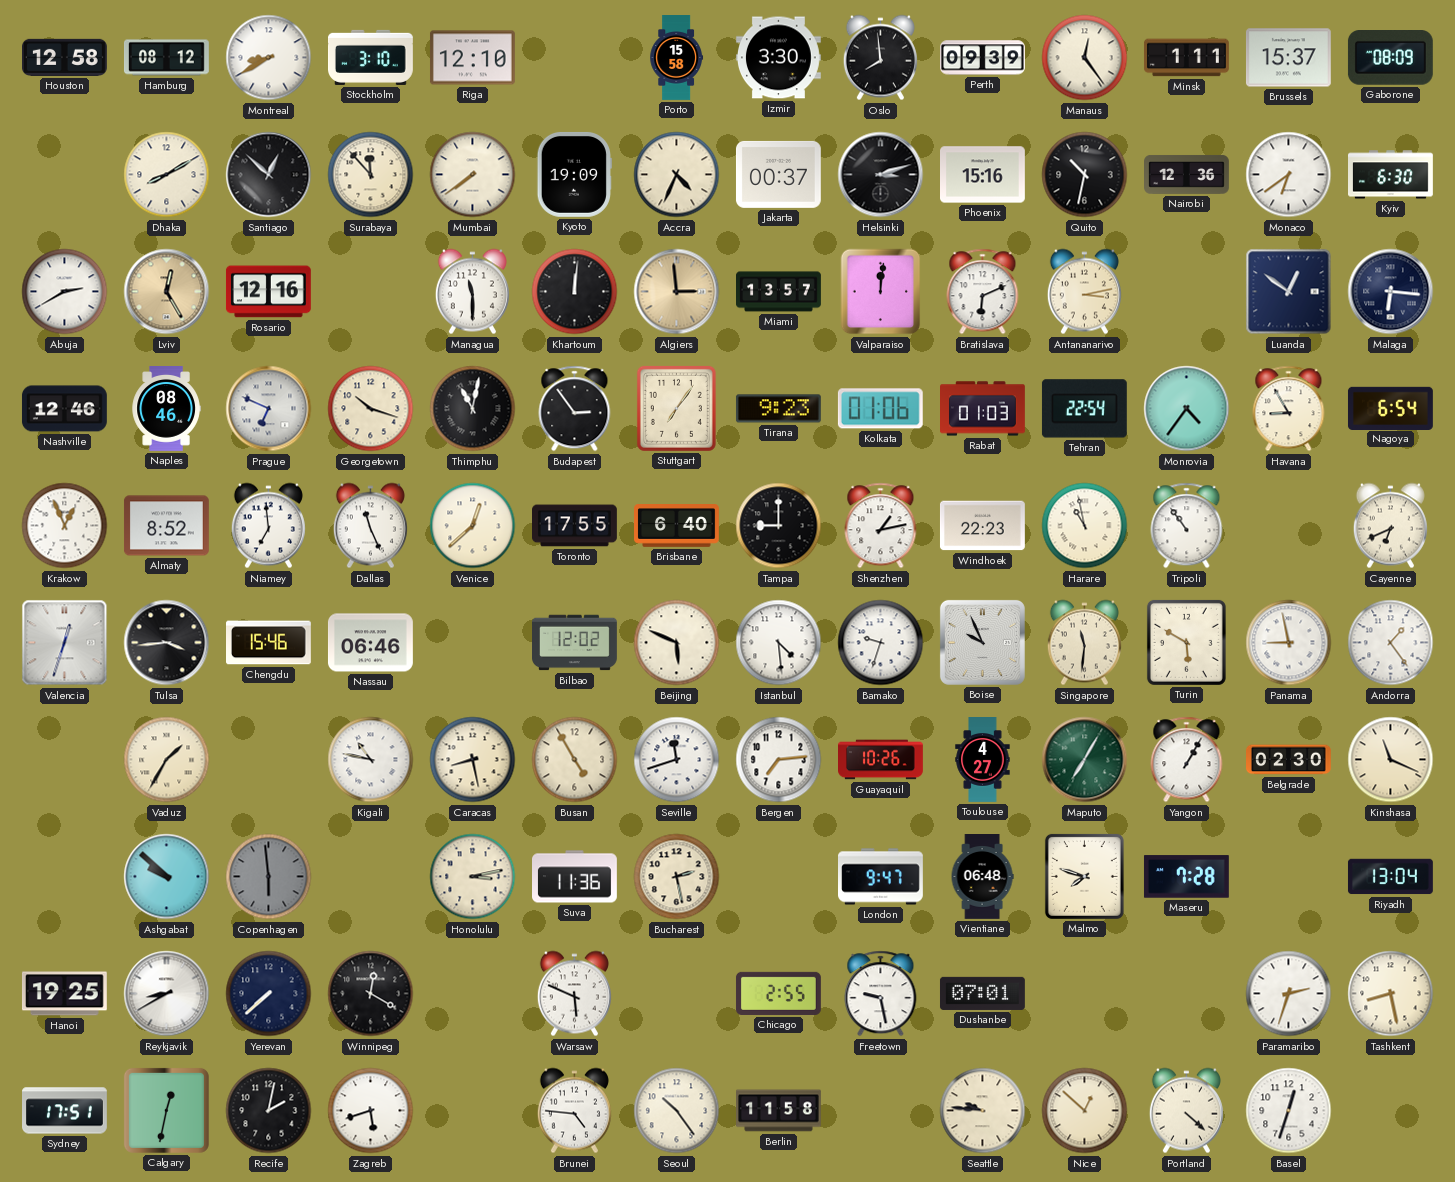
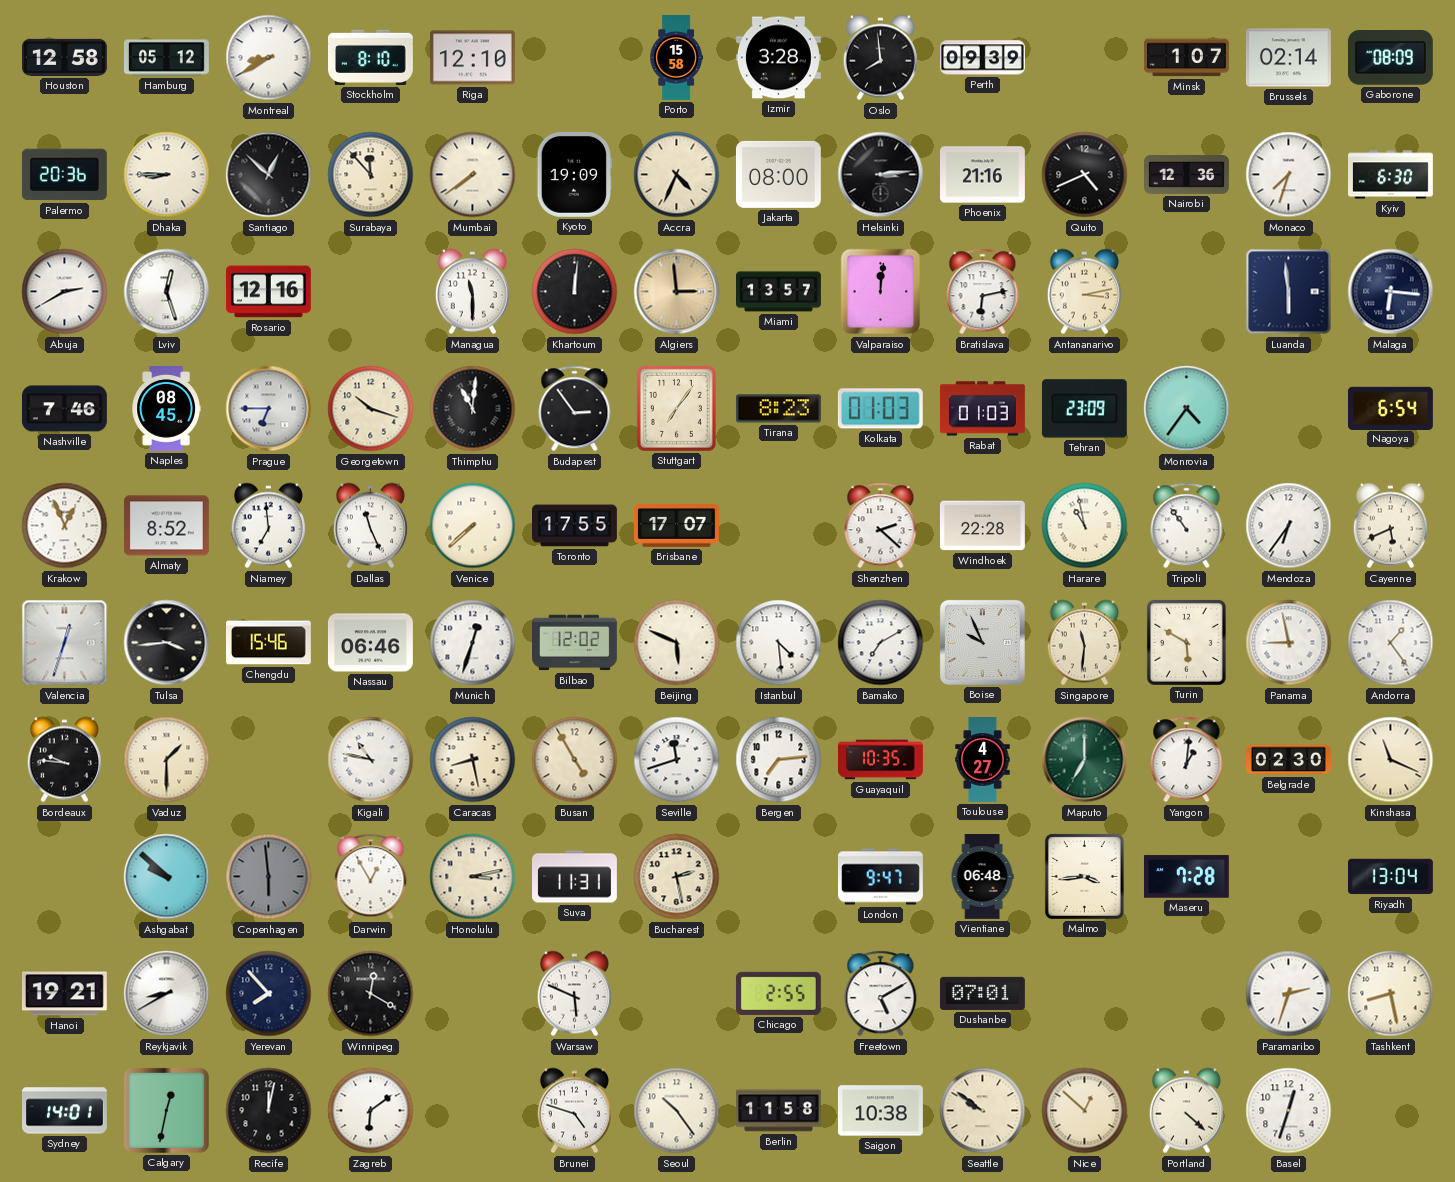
Hamburg: 08:12 -> 05:12 (166, 58)
Stockholm: 3:10 -> 8:10 (371, 57)
Izmir: 3:30 -> 3:28 (778, 58)
Manaus: 12:24 -> none (1085, 58)
Minsk: 1:11 -> 1:07 (1186, 58)
Brussels: 15:37 -> 02:14 (1288, 58)
Palermo: none -> 20:36 (64, 175)
Dhaka: 8:10 -> 8:45 (167, 175)
Jakarta: 00:37 -> 08:00 (778, 174)
Helsinki: 3:12 -> 3:14 (881, 175)
Phoenix: 15:16 -> 21:16 (983, 175)
Quito: 10:32 -> 4:41 (1085, 175)
Monaco: 6:39 -> 7:33 (1289, 175)
Lviv: 12:25 -> 12:27 (167, 292)
Lviv dial: champagne -> white (167, 292)
Bratislava: 6:11 -> 6:13 (983, 292)
Luanda: 12:51 -> 5:59 (1289, 292)
Nashville: 12:46 -> 7:46 (64, 409)
Naples: 08:46 -> 08:45 (166, 409)
Prague: 6:49 -> 6:45 (269, 409)
Thimphu: 11:02 -> 11:01 (473, 409)
Tirana: 9:23 -> 8:23 (778, 409)
Kolkata: 01:06 -> 01:03 (880, 409)
Tehran: 22:54 -> 23:09 (1084, 409)
Havana: 8:55 -> none (1289, 409)
Venice: 12:38 -> 7:38 (473, 526)
Brisbane: 6:40 -> 17:07 (677, 526)
Tampa: 9:00 -> none (779, 526)
Shenzhen: 1:13 -> 2:22 (881, 526)
Windhoek: 22:23 -> 22:28 (982, 526)
Mendoza: none -> 6:36 (1289, 526)
Cayenne: 6:41 -> 5:41 (1390, 526)
Munich: none -> 12:33 (473, 643)
Bamako: 9:33 -> 7:10 (881, 643)
Bordeaux: none -> 9:46 (64, 760)
Vaduz: 1:35 -> 1:30 (167, 760)
Guayaquil: 10:26 -> 10:35 (881, 760)
Maputo: 7:05 -> 7:00 (1085, 760)
Yangon: 1:05 -> 1:01 (1187, 760)
Darwin: none -> 12:55 (371, 877)
Suva: 11:36 -> 11:31 (575, 877)
Malmo: 7:48 -> 3:44 (1084, 876)
Hanoi: 19:25 -> 19:21 (64, 994)
Yerevan: 7:38 -> 7:53 (269, 994)
Freetown: 9:28 -> 5:10 (881, 994)
Sydney: 17:51 -> 14:01 (65, 1111)
Recife: 2:02 -> 12:02 (269, 1111)
Zagreb: 5:42 -> 6:09 (371, 1111)
Brunei: 4:46 -> 4:48 (574, 1111)
Saigon: none -> 10:38 (880, 1111)
Seattle: 9:46 -> 9:51 (983, 1111)
